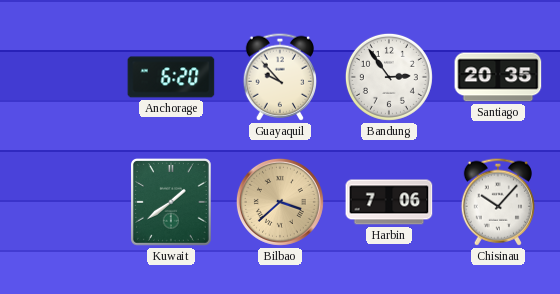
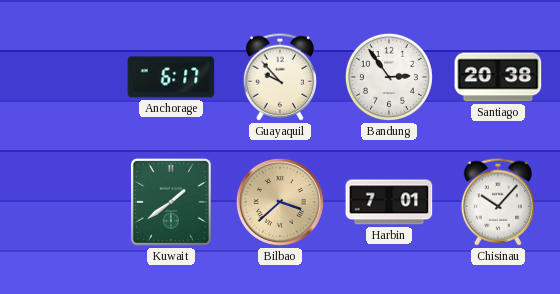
Anchorage: 6:20 -> 6:17 (171, 77)
Santiago: 20:35 -> 20:38 (498, 77)
Harbin: 7:06 -> 7:01 (389, 202)
